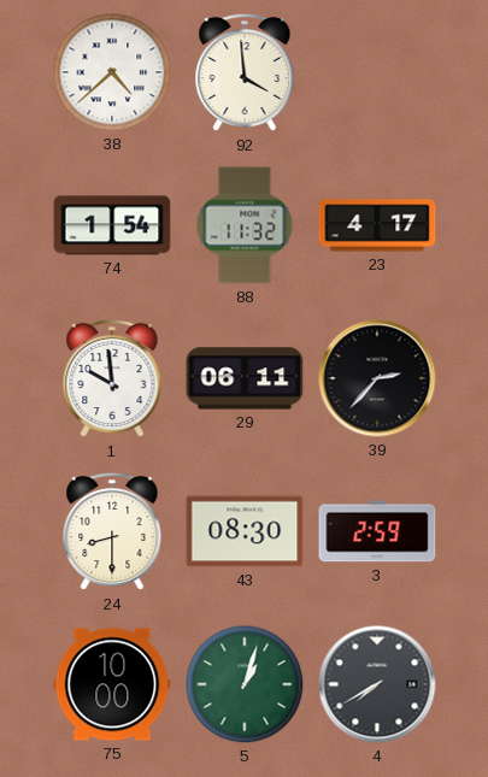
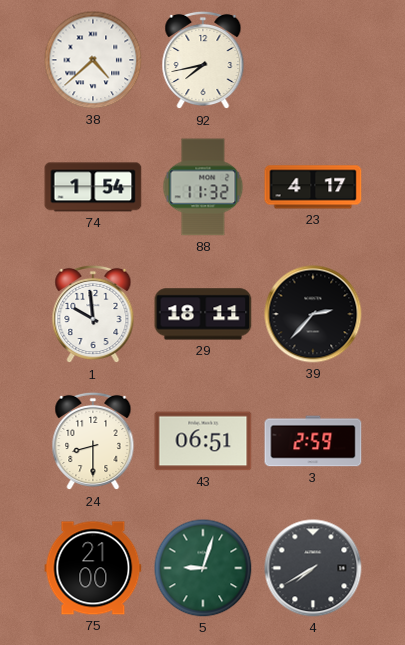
92: 3:59 -> 7:43 (203, 60)
29: 06:11 -> 18:11 (203, 314)
43: 08:30 -> 06:51 (203, 441)
75: 10:00 -> 21:00 (93, 568)
5: 1:03 -> 9:03 (203, 568)
